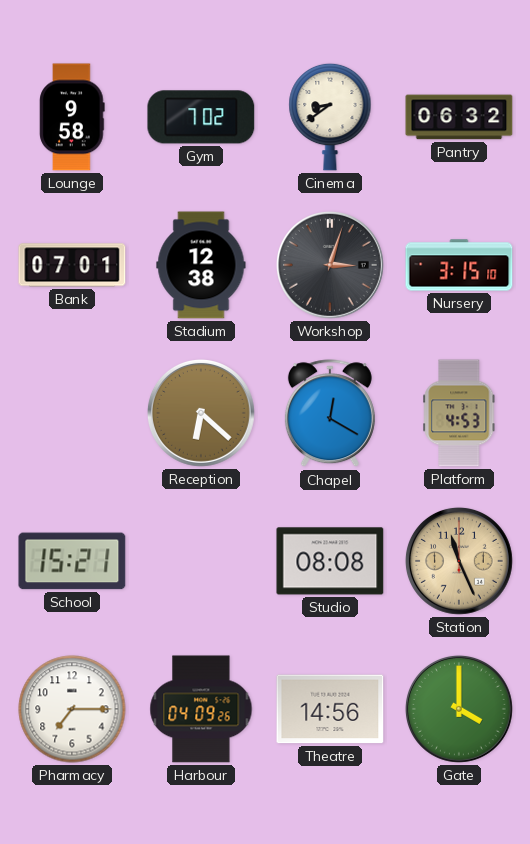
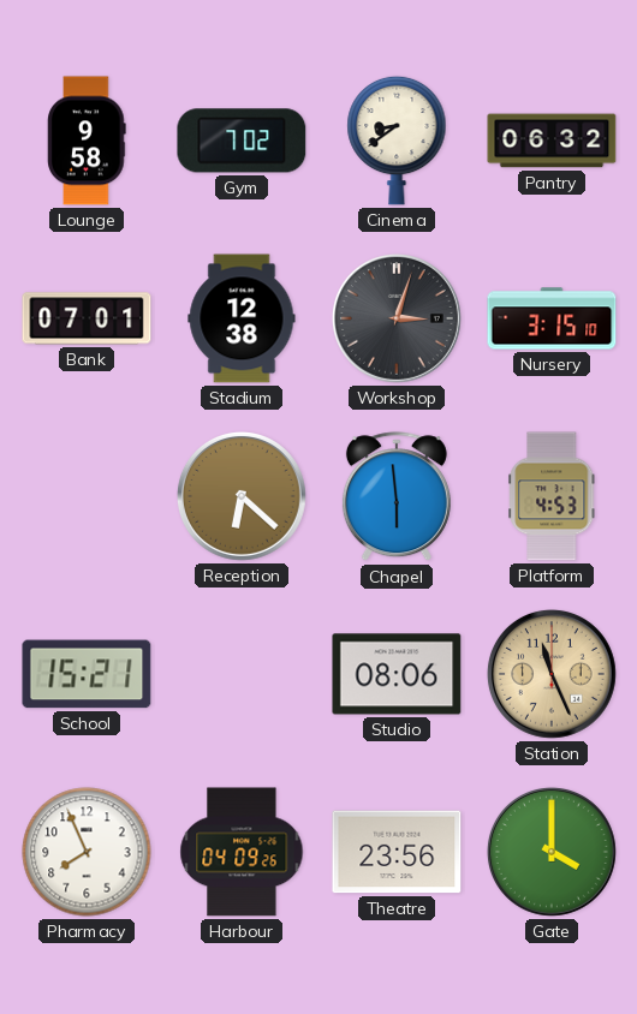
Chapel: 12:20 -> 5:59 (397, 497)
Studio: 08:08 -> 08:06 (397, 674)
Pharmacy: 7:15 -> 7:56 (87, 852)
Theatre: 14:56 -> 23:56 (397, 852)
